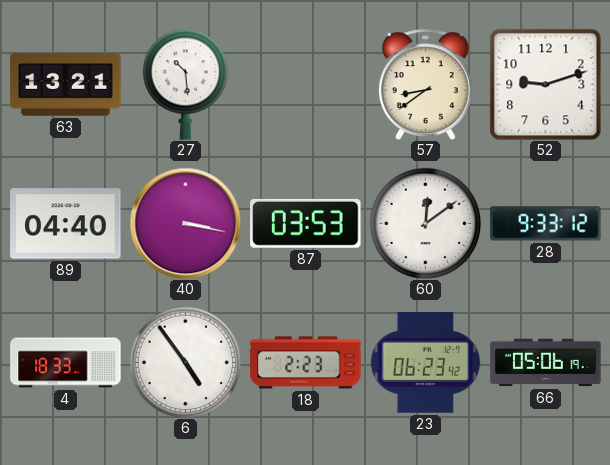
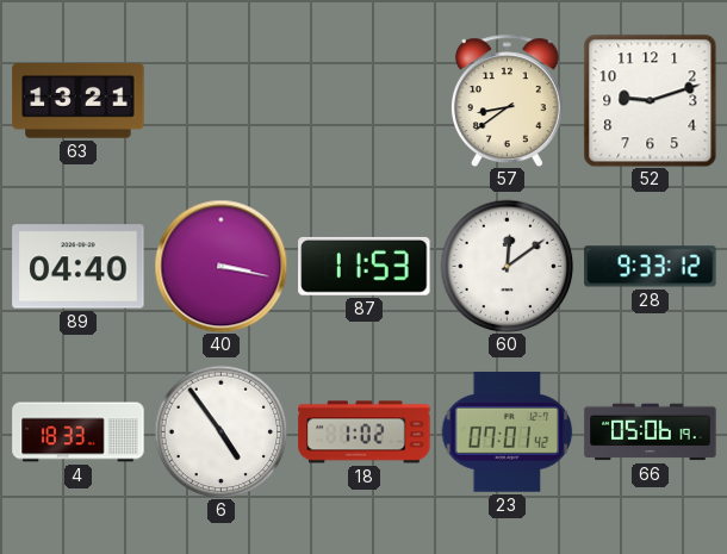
27: 10:29 -> none (186, 84)
87: 03:53 -> 11:53 (365, 266)
18: 2:23 -> 1:02 (365, 432)
23: 06:23 -> 07:01 (507, 431)
